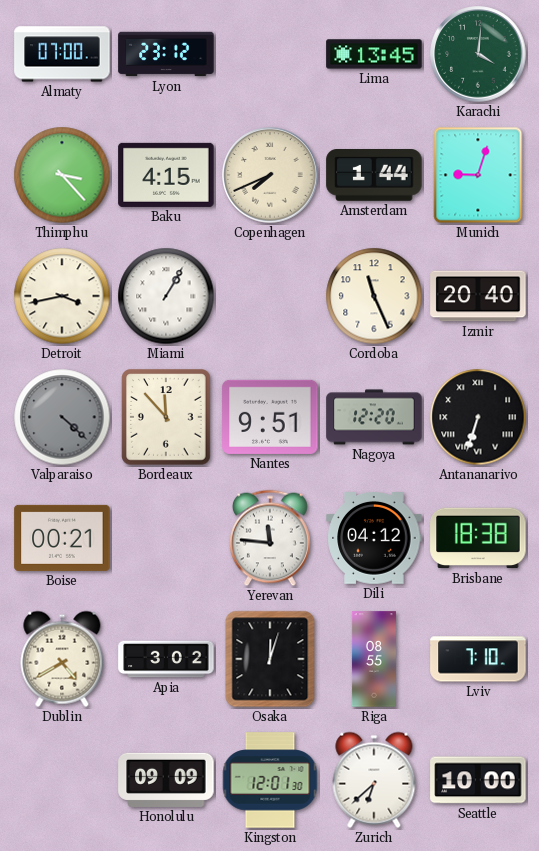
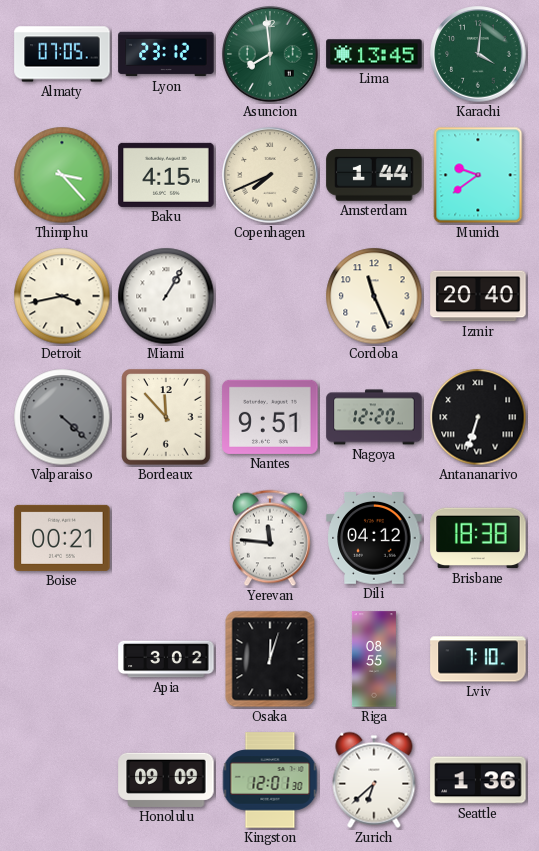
Almaty: 07:00 -> 07:05 (62, 54)
Asuncion: none -> 7:59 (270, 54)
Munich: 9:03 -> 9:39 (478, 175)
Dublin: 4:40 -> none (62, 659)
Seattle: 10:00 -> 1:36 (478, 780)
